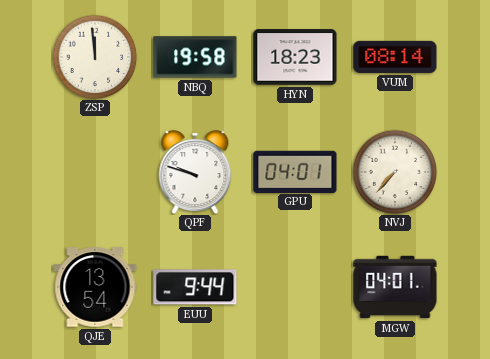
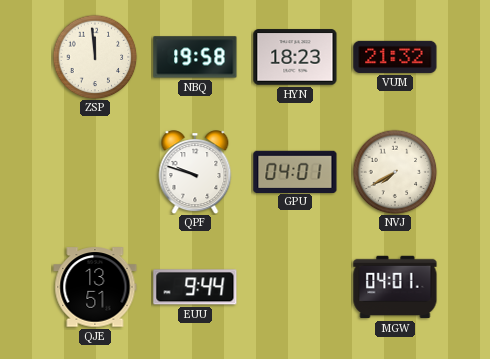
VUM: 08:14 -> 21:32 (395, 57)
NVJ: 7:37 -> 7:40 (395, 172)
QJE: 13:54 -> 13:51 (95, 287)
